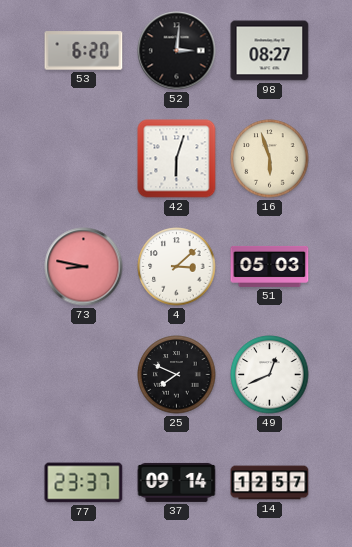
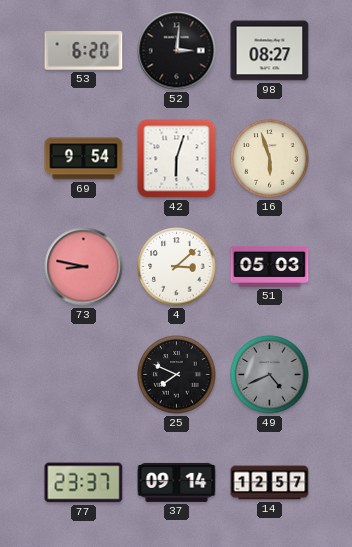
69: none -> 9:54 (84, 159)
49: 12:41 -> 4:41 (270, 375)
49 dial: white -> grey (270, 375)
